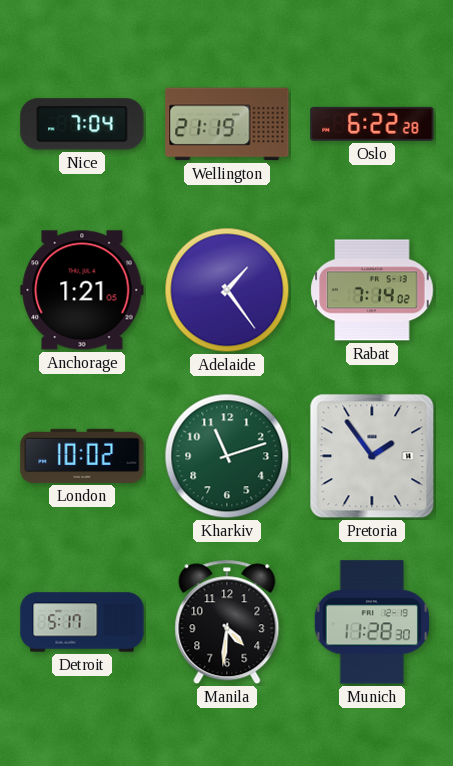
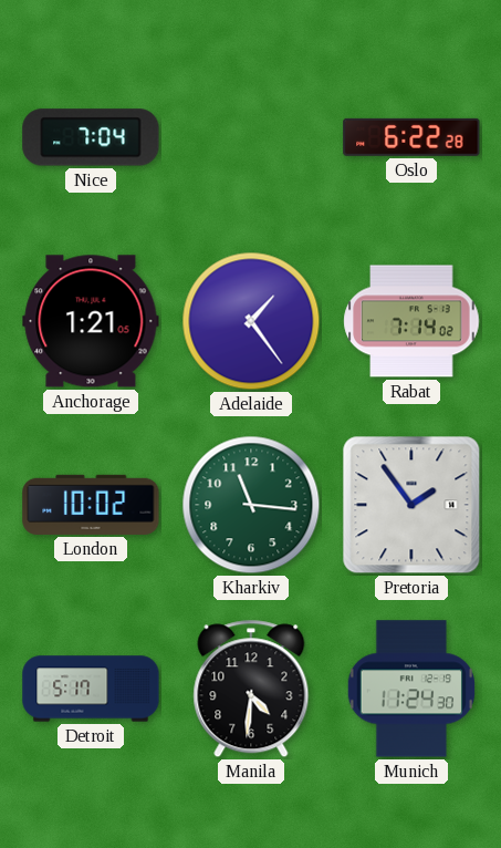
Wellington: 21:19 -> none (227, 124)
Kharkiv: 11:12 -> 11:16 (251, 505)
Munich: 11:28 -> 11:24 (410, 689)
